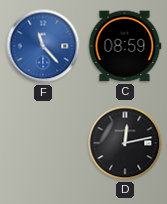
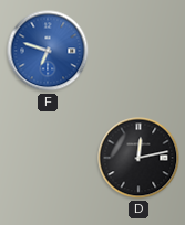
F: 11:23 -> 6:48 (48, 51)
C: 08:59 -> none (125, 46)
